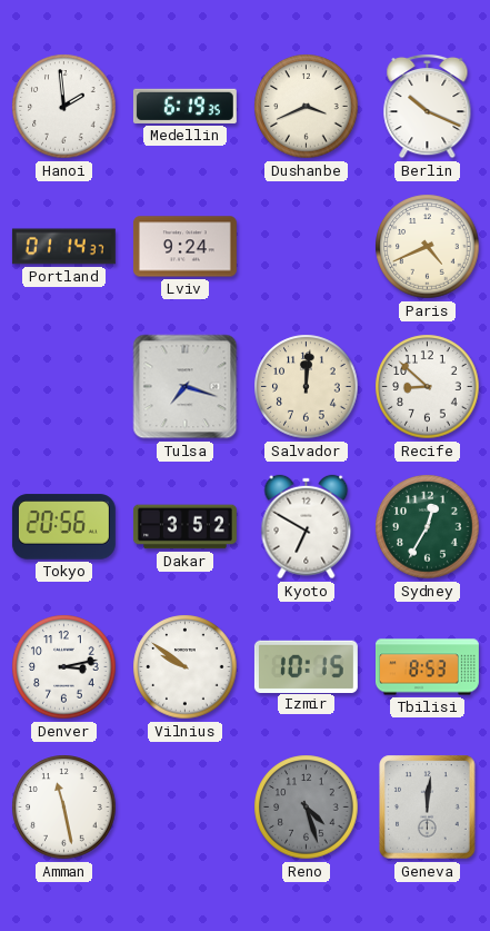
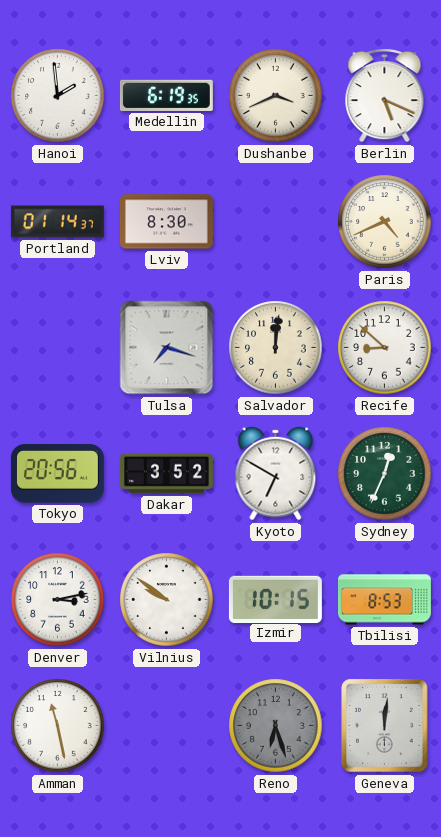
Berlin: 10:19 -> 5:19 (385, 95)
Lviv: 9:24 -> 8:30 (166, 222)
Sydney: 12:35 -> 12:34 (385, 474)
Reno: 4:27 -> 6:27 (276, 726)
